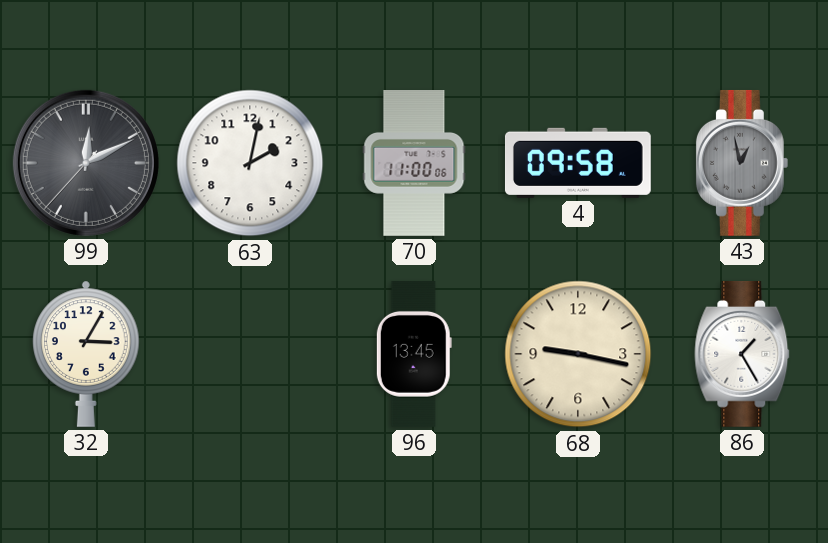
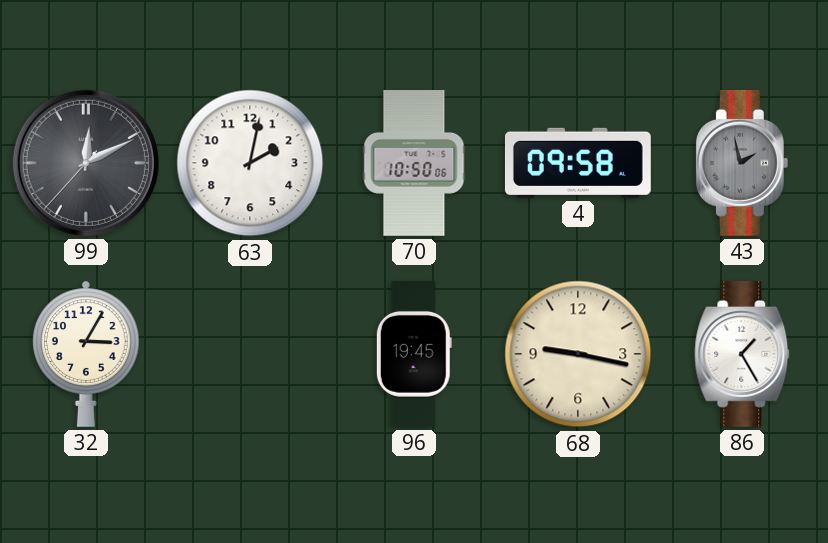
70: 11:00 -> 10:50 (414, 164)
43: 12:58 -> 1:58 (742, 163)
96: 13:45 -> 19:45 (414, 354)
